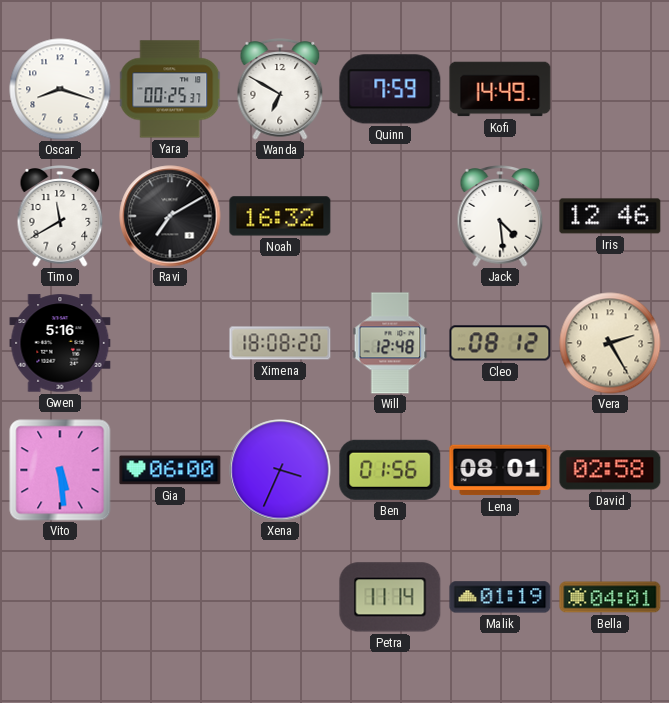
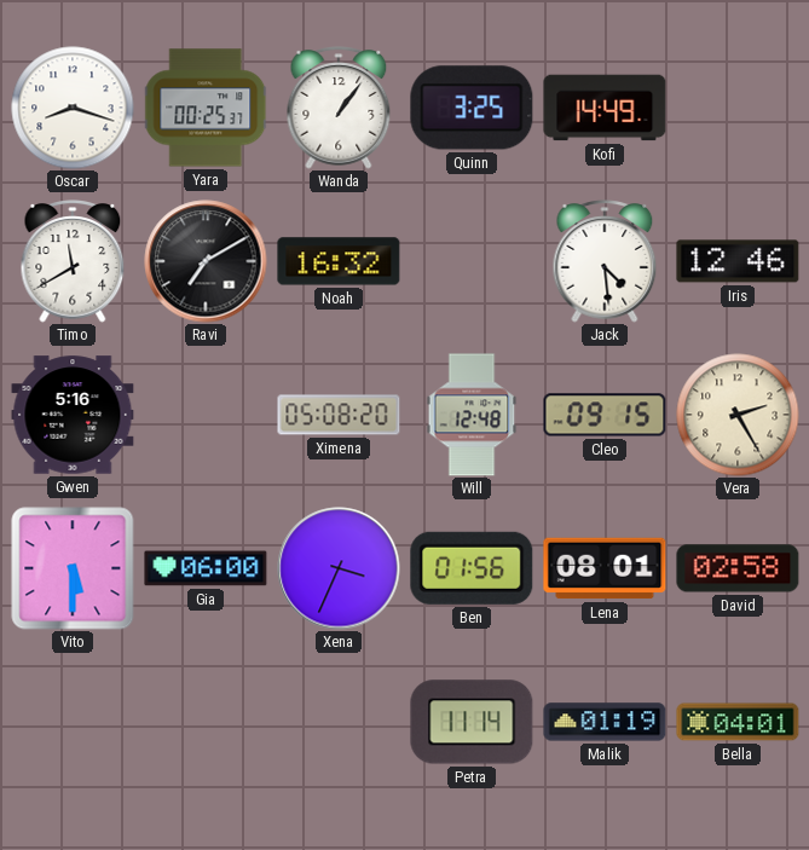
Wanda: 6:50 -> 1:06 (339, 108)
Quinn: 7:59 -> 3:25 (472, 108)
Ximena: 18:08 -> 05:08 (339, 415)
Cleo: 08:12 -> 09:15 (605, 415)
Vito: 5:29 -> 5:30 (73, 568)
